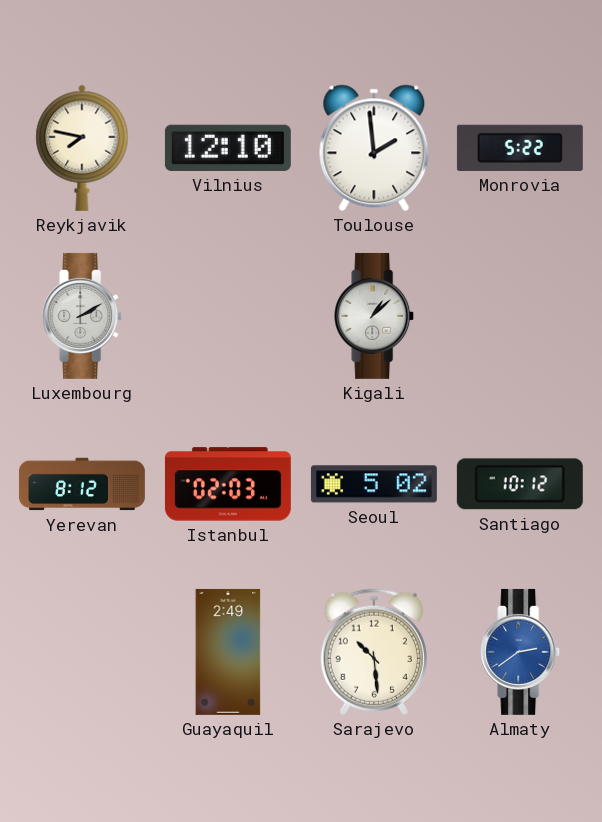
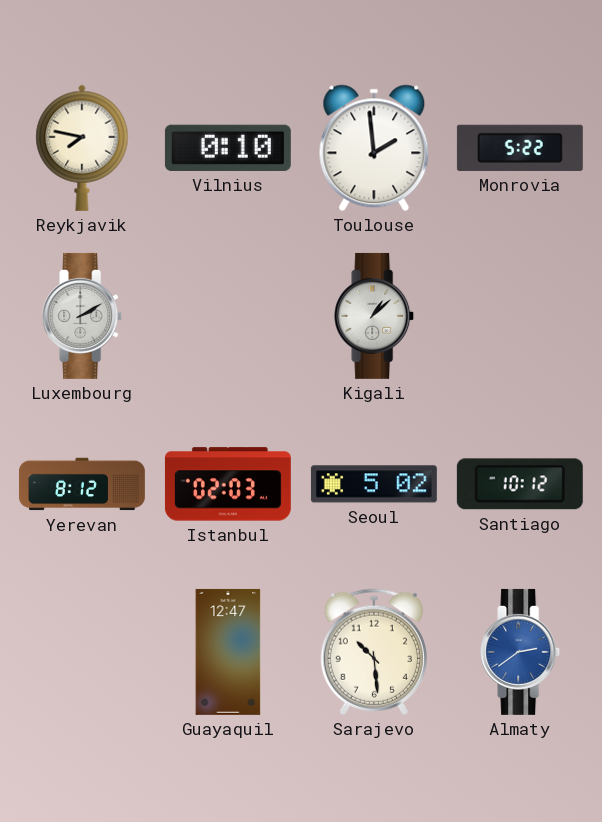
Vilnius: 12:10 -> 0:10 (228, 148)
Guayaquil: 2:49 -> 12:47 (228, 652)
